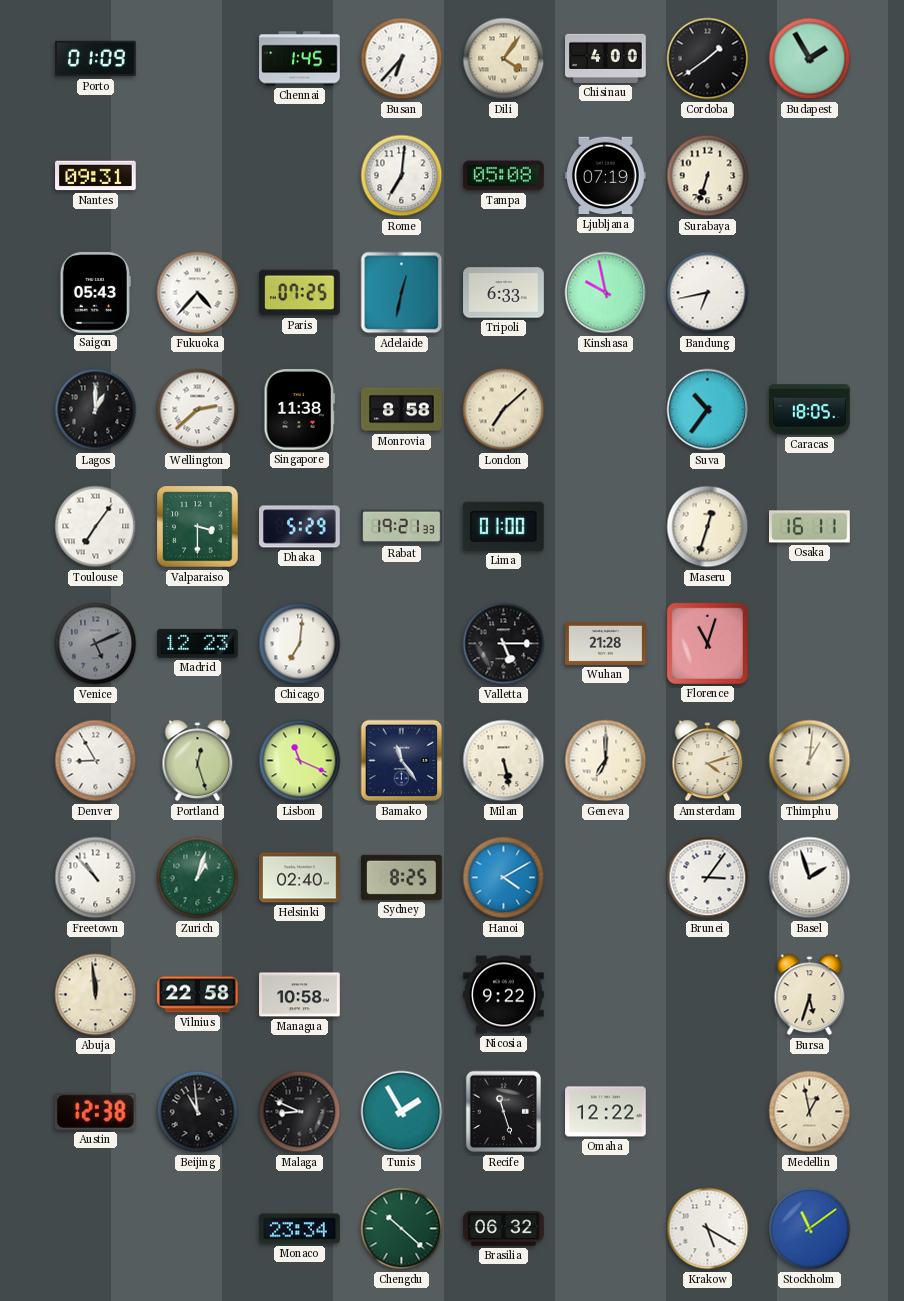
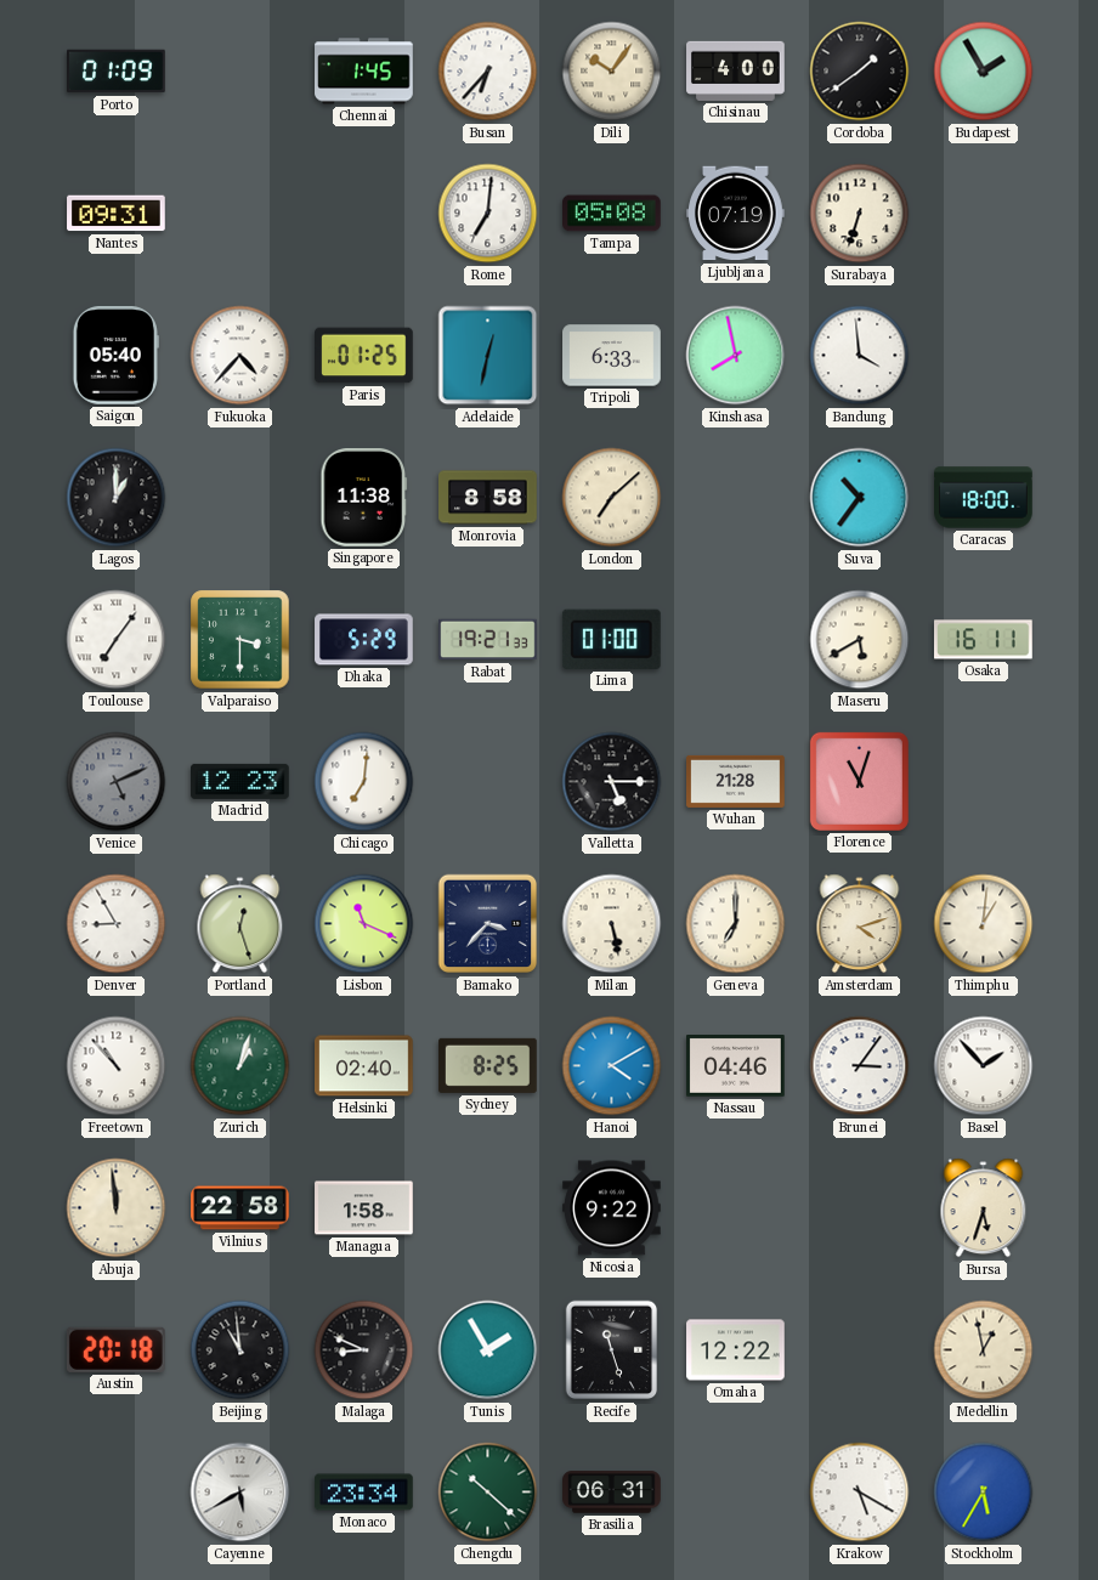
Dili: 4:06 -> 10:06 (612, 72)
Saigon: 05:43 -> 05:40 (115, 356)
Paris: 07:25 -> 01:25 (364, 356)
Kinshasa: 9:58 -> 7:58 (736, 356)
Bandung: 6:43 -> 3:59 (860, 356)
Wellington: 2:38 -> none (198, 410)
Caracas: 18:05 -> 18:00 (984, 498)
Maseru: 12:33 -> 5:40 (860, 640)
Bamako: 11:24 -> 3:37 (488, 924)
Nassau: none -> 04:46 (736, 1066)
Basel: 1:57 -> 1:53 (984, 1066)
Managua: 10:58 -> 1:58 (364, 1208)
Austin: 12:38 -> 20:18 (115, 1349)
Cayenne: none -> 5:40 (240, 1493)
Brasilia: 06:32 -> 06:31 (612, 1493)
Stockholm: 11:09 -> 5:35 (984, 1493)
